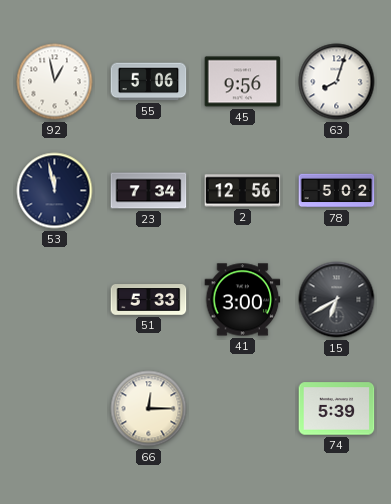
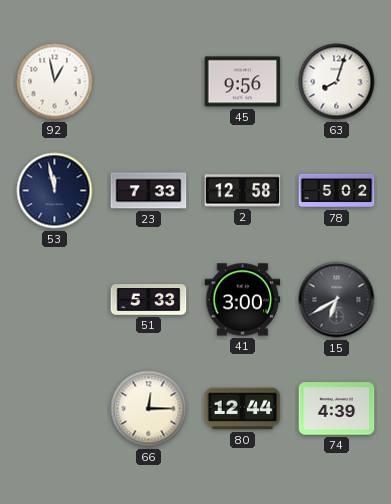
55: 5:06 -> none (149, 82)
23: 7:34 -> 7:33 (149, 191)
2: 12:56 -> 12:58 (243, 191)
80: none -> 12:44 (243, 409)
74: 5:39 -> 4:39 (337, 409)
